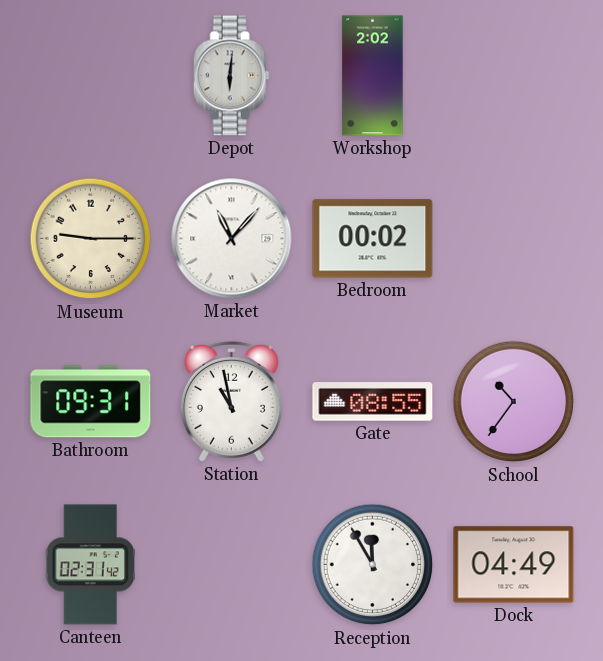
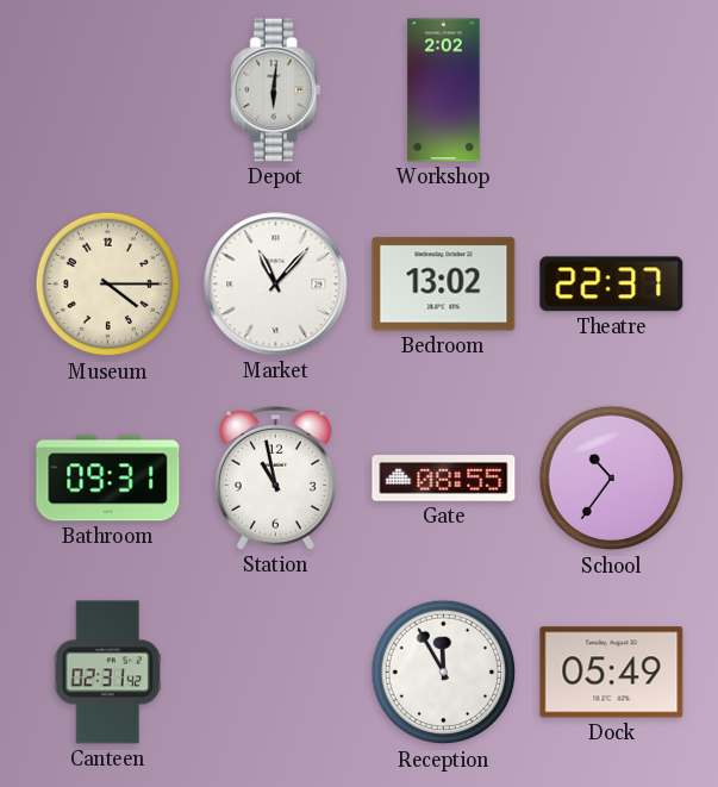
Museum: 9:15 -> 4:15 (108, 285)
Bedroom: 00:02 -> 13:02 (444, 285)
Theatre: none -> 22:37 (612, 285)
Dock: 04:49 -> 05:49 (612, 673)
